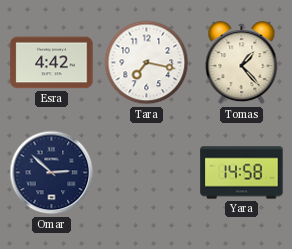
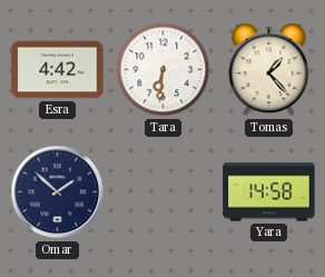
Tara: 7:17 -> 6:31 (164, 70)
Omar: 2:52 -> 1:52 (58, 192)
